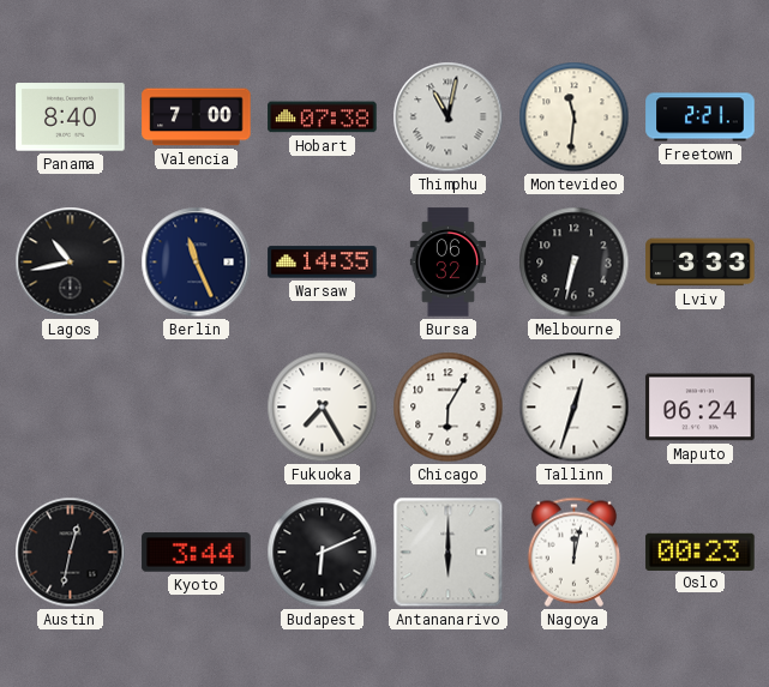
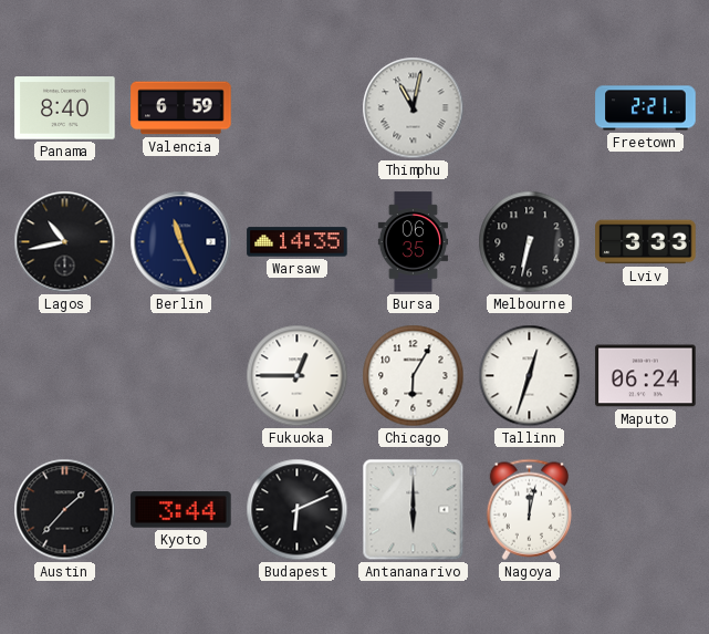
Valencia: 7:00 -> 6:59 (181, 108)
Hobart: 07:38 -> none (323, 117)
Montevideo: 11:31 -> none (575, 117)
Bursa: 06:32 -> 06:35 (413, 242)
Fukuoka: 7:25 -> 12:45 (298, 376)
Austin: 12:32 -> 1:37 (65, 510)
Oslo: 00:23 -> none (701, 552)
